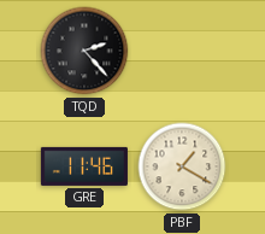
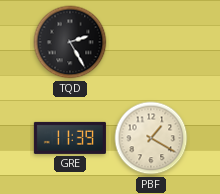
TQD: 2:23 -> 2:25 (70, 42)
GRE: 11:46 -> 11:39 (70, 138)
